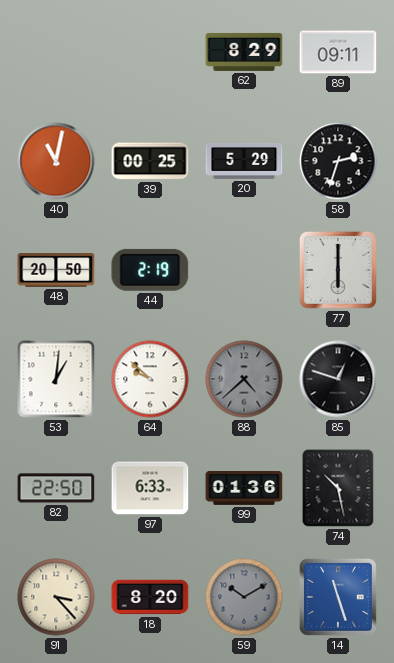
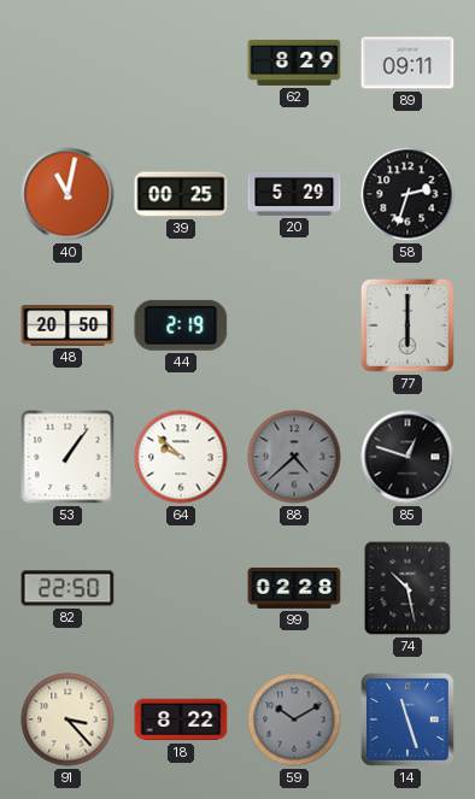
53: 1:01 -> 1:06 (68, 457)
97: 6:33 -> none (150, 488)
99: 01:36 -> 02:28 (294, 589)
18: 8:20 -> 8:22 (181, 719)
